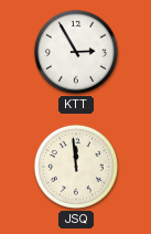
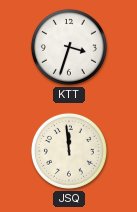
KTT: 2:55 -> 3:33 (69, 47)
